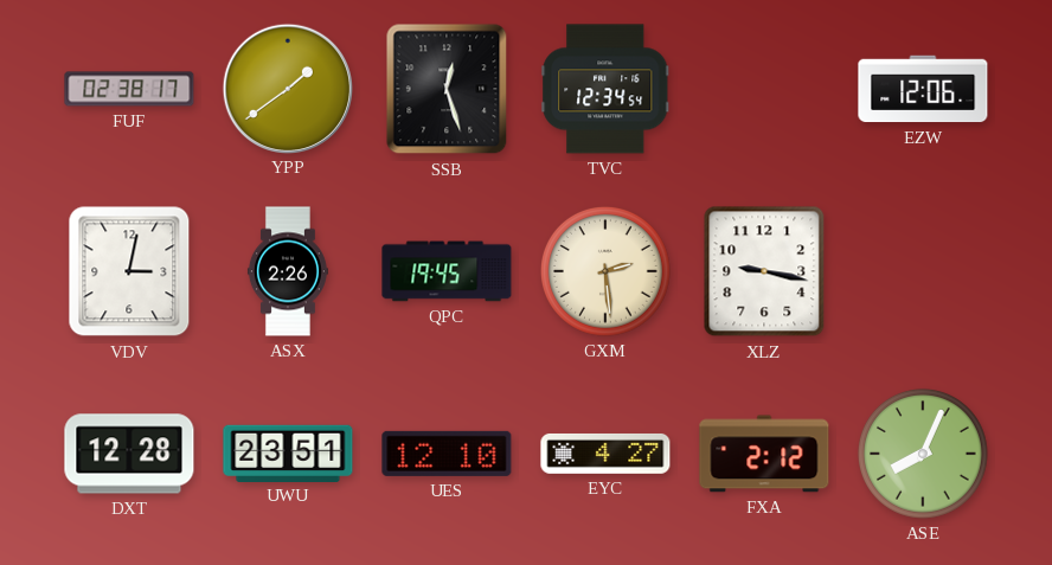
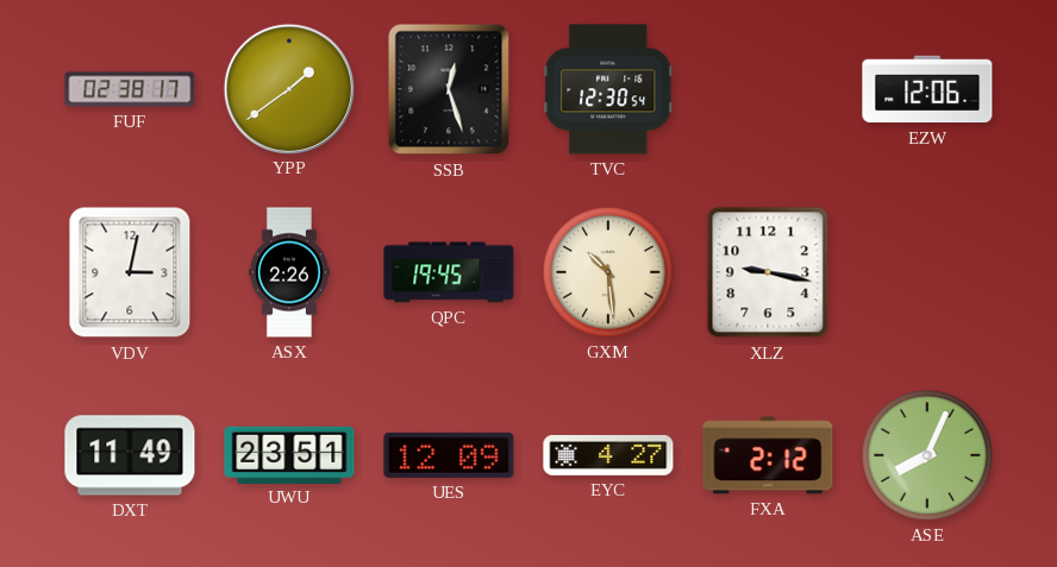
TVC: 12:34 -> 12:30 (608, 89)
GXM: 2:29 -> 10:29 (608, 272)
DXT: 12:28 -> 11:49 (130, 455)
UES: 12:10 -> 12:09 (449, 455)
